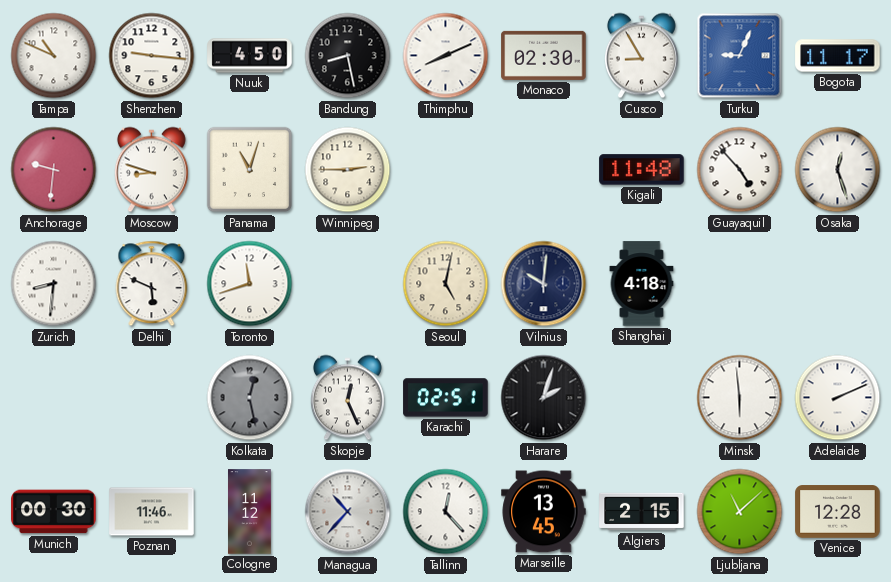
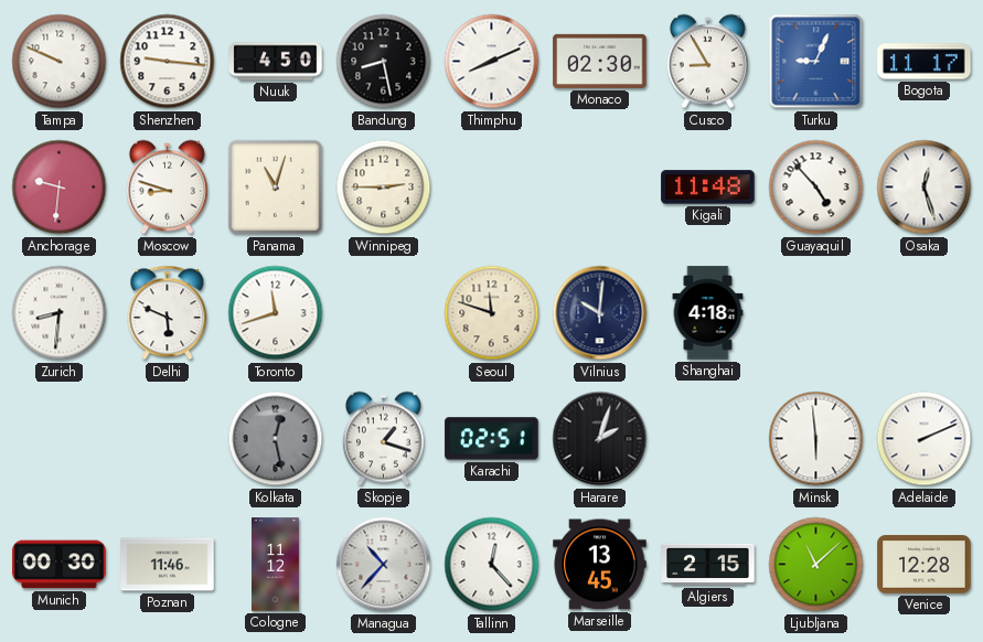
Tampa: 10:49 -> 9:49 (60, 62)
Seoul: 5:02 -> 11:48 (492, 313)
Skopje: 12:26 -> 1:18 (383, 439)
